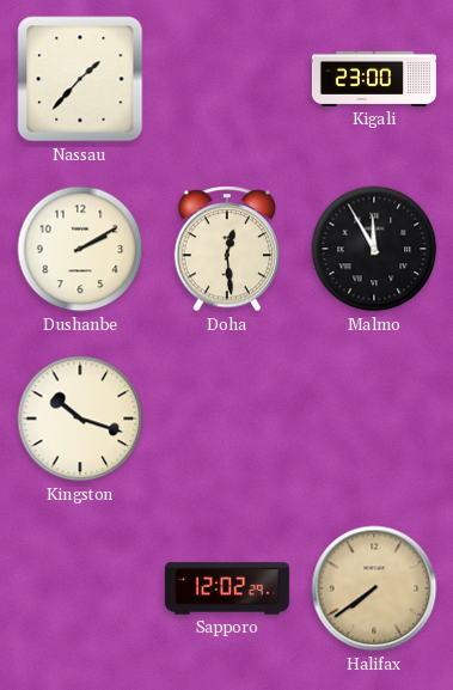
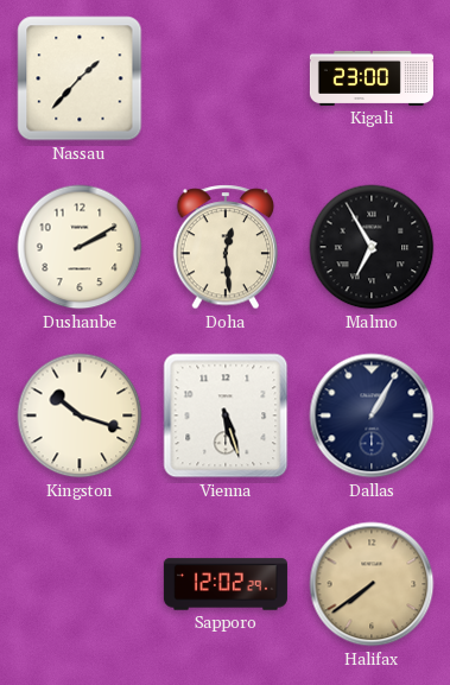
Malmo: 11:55 -> 6:55 (372, 247)
Vienna: none -> 5:27 (226, 416)
Dallas: none -> 1:05 (372, 416)
